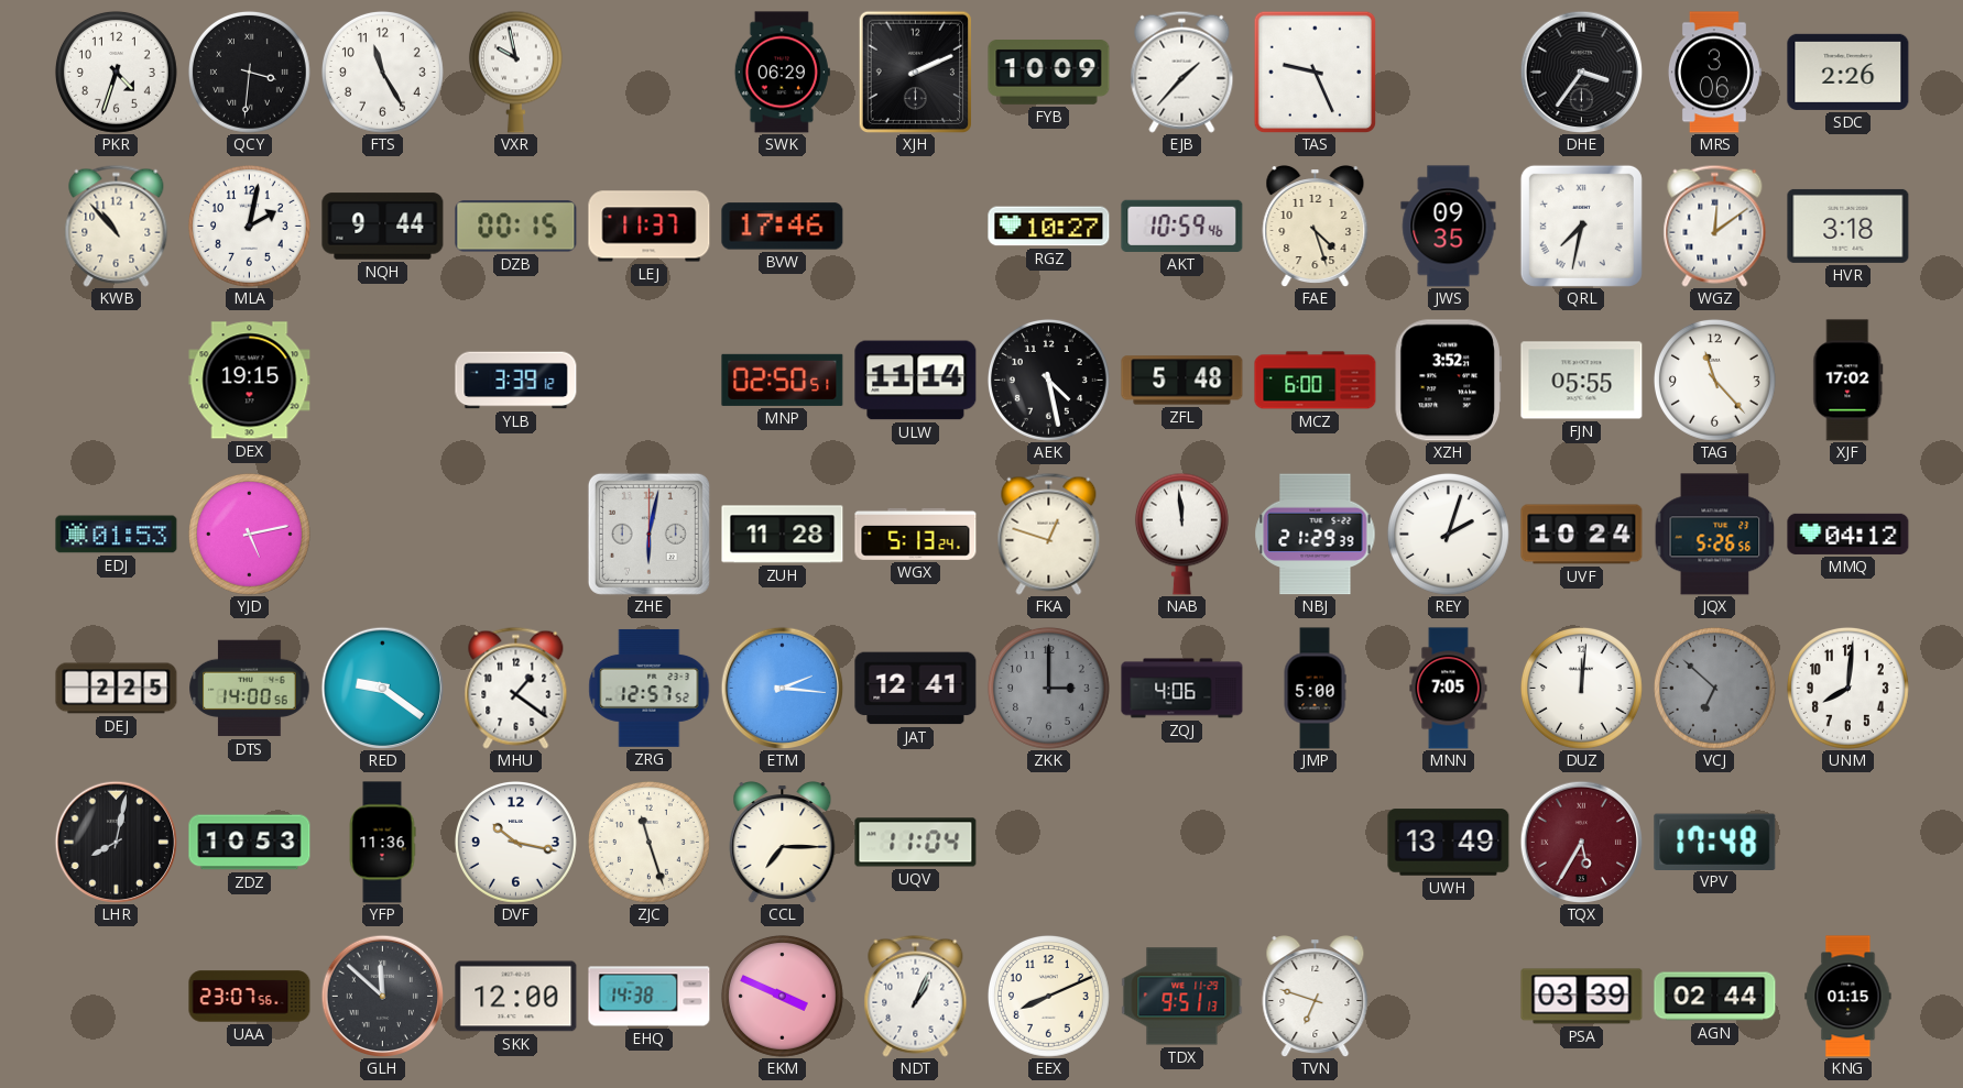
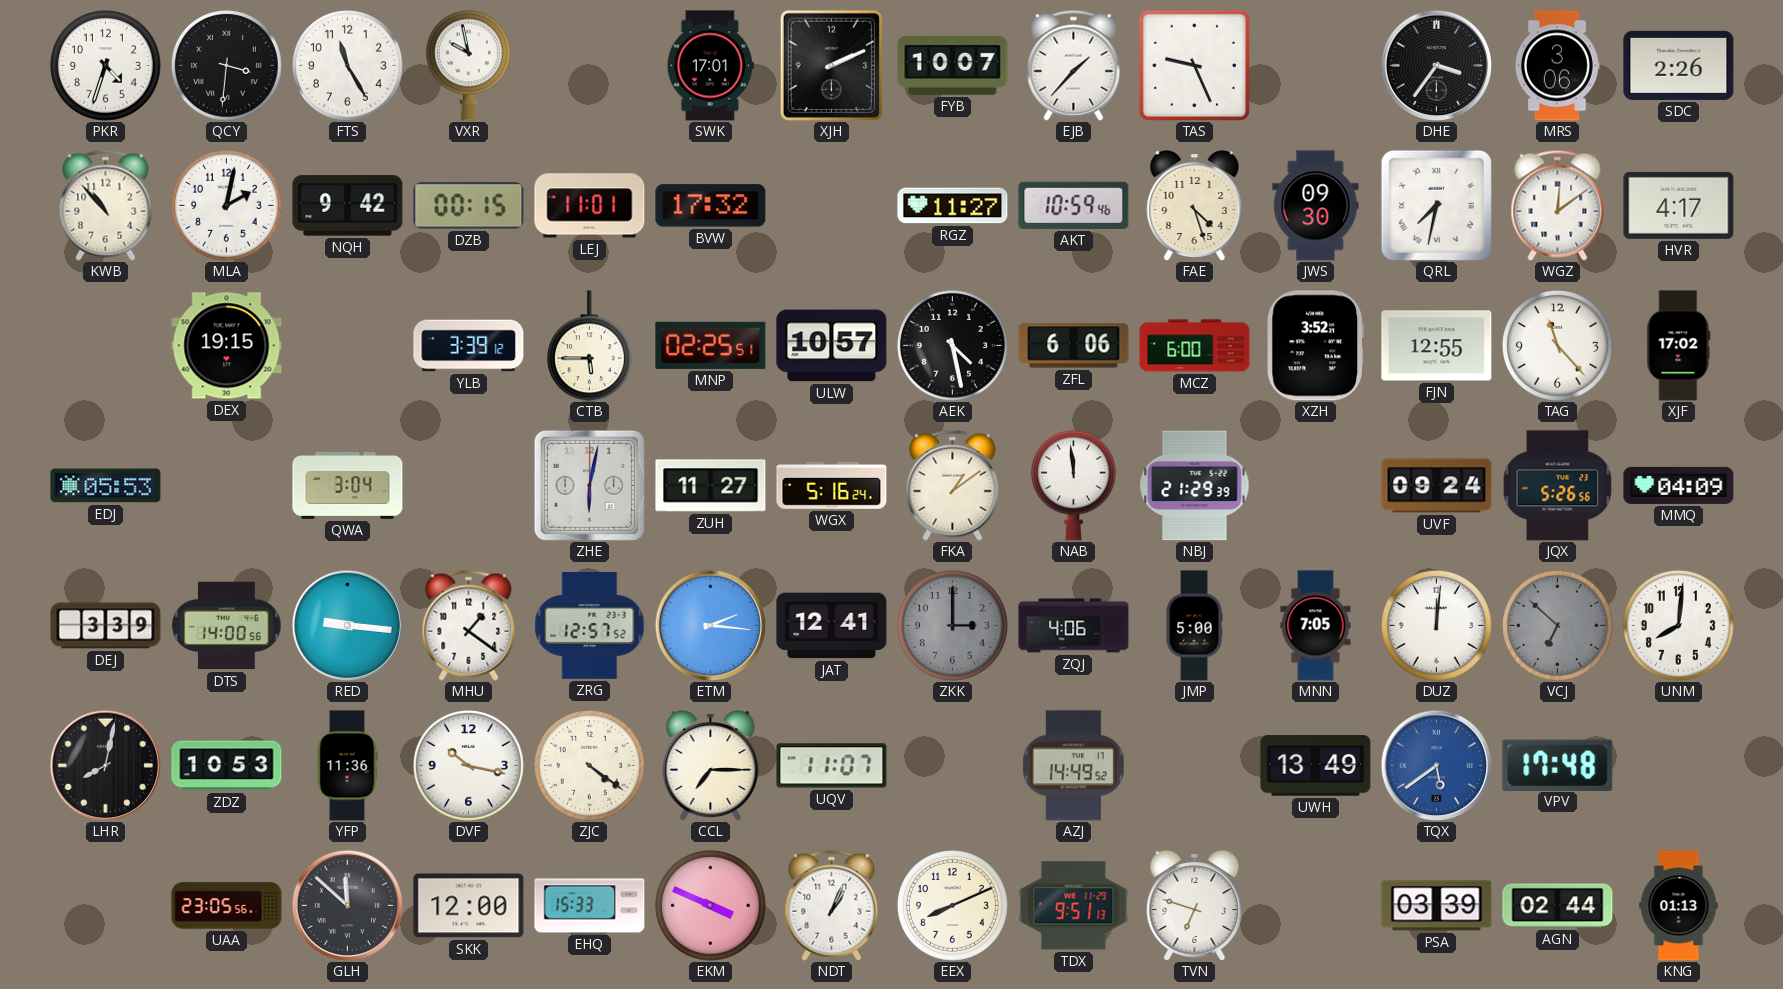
SWK: 06:29 -> 17:01 (710, 66)
FYB: 10:09 -> 10:07 (953, 66)
NQH: 9:44 -> 9:42 (348, 206)
LEJ: 11:37 -> 11:01 (590, 206)
BVW: 17:46 -> 17:32 (711, 206)
RGZ: 10:27 -> 11:27 (953, 206)
JWS: 09:35 -> 09:30 (1316, 206)
HVR: 3:18 -> 4:17 (1679, 205)
CTB: none -> 5:45 (589, 346)
MNP: 02:50 -> 02:25 (711, 345)
ULW: 11:14 -> 10:57 (832, 346)
ZFL: 5:48 -> 6:06 (1074, 346)
FJN: 05:55 -> 12:55 (1437, 346)
EDJ: 01:53 -> 05:53 (106, 486)
YJD: 5:13 -> none (249, 534)
QWA: none -> 3:04 (348, 485)
ZUH: 11:28 -> 11:27 (711, 486)
WGX: 5:13 -> 5:16 (832, 485)
FKA: 12:48 -> 1:09 (953, 485)
REY: 2:03 -> none (1448, 534)
UVF: 10:24 -> 09:24 (1437, 486)
MMQ: 04:12 -> 04:09 (1679, 485)
DEJ: 2:25 -> 3:39 (106, 626)
RED: 9:21 -> 9:16 (347, 625)
ZJC: 11:27 -> 4:21 (589, 765)
UQV: 11:04 -> 11:07 (832, 766)
AZJ: none -> 14:49 (1073, 766)
TQX: 5:35 -> 5:39 (1436, 765)
TQX dial: burgundy -> blue (1436, 765)
UAA: 23:07 -> 23:05 (227, 906)
EHQ: 14:38 -> 15:33 (590, 906)
KNG: 01:15 -> 01:13 (1679, 906)
